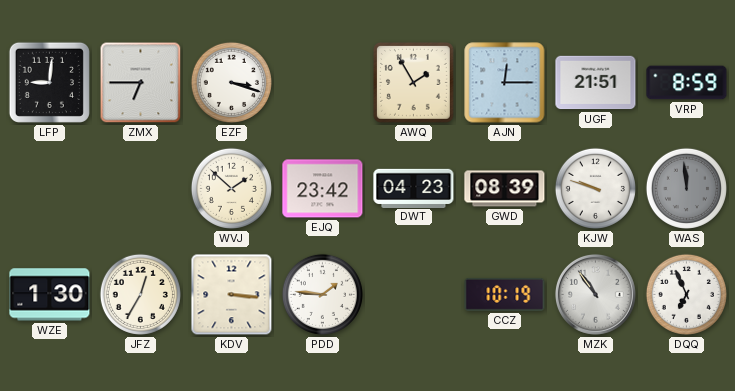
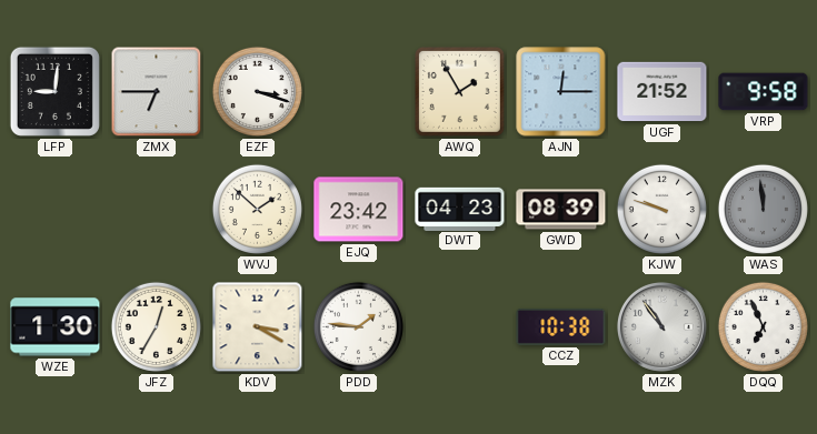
UGF: 21:51 -> 21:52 (662, 92)
VRP: 8:59 -> 9:58 (764, 92)
KDV: 3:16 -> 3:20 (258, 327)
CCZ: 10:19 -> 10:38 (561, 326)
